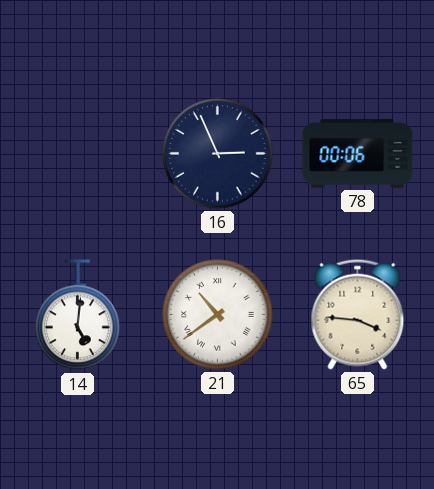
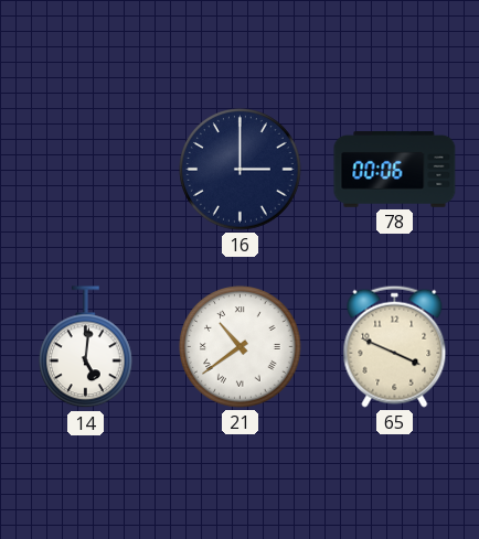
16: 2:56 -> 3:00 (241, 170)
65: 3:46 -> 3:49 (395, 346)
